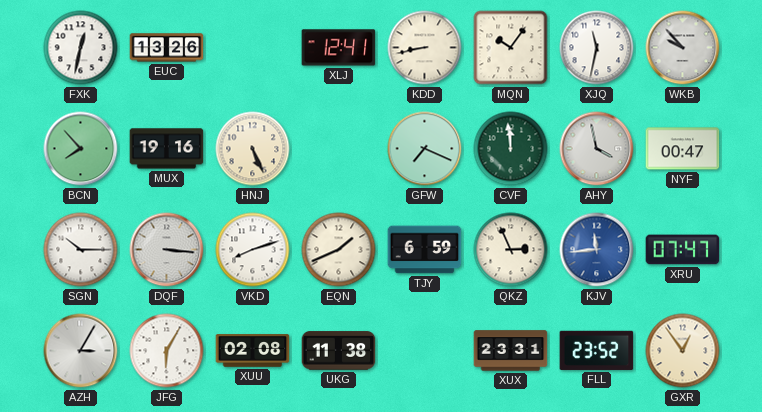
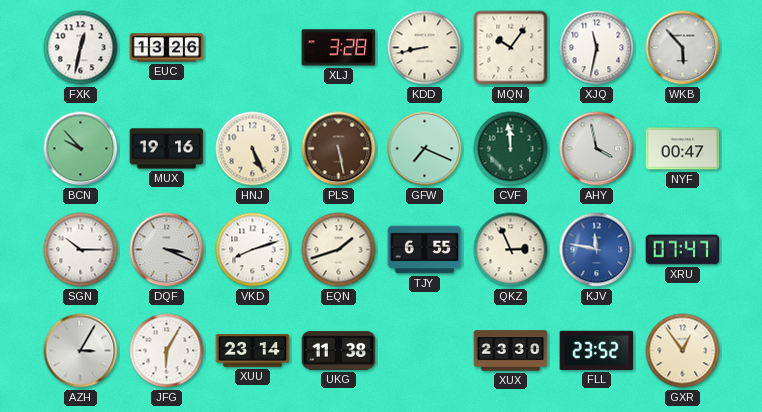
XLJ: 12:41 -> 3:28 (339, 48)
WKB: 9:53 -> 5:53 (683, 48)
BCN: 7:53 -> 9:53 (81, 149)
PLS: none -> 5:28 (339, 149)
DQF: 3:16 -> 3:19 (167, 250)
EQN: 1:41 -> 1:42 (339, 250)
TJY: 6:59 -> 6:55 (425, 250)
KJV: 11:44 -> 11:47 (597, 250)
XUU: 02:08 -> 23:14 (253, 351)
XUX: 23:31 -> 23:30 (511, 351)
